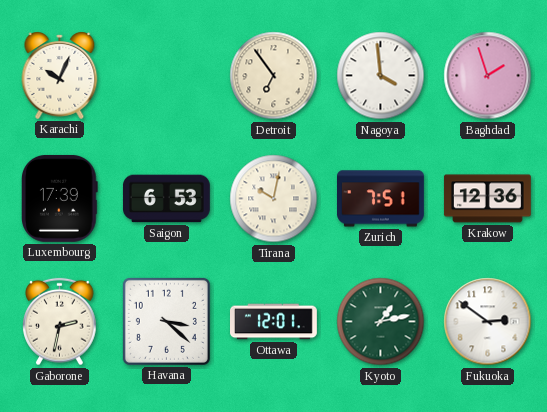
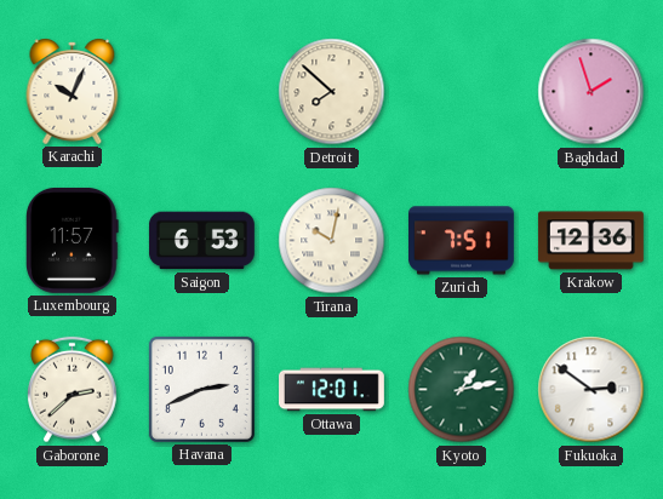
Detroit: 6:54 -> 7:52 (332, 92)
Nagoya: 3:59 -> none (381, 76)
Luxembourg: 17:39 -> 11:57 (73, 240)
Gaborone: 2:32 -> 2:38 (73, 390)
Havana: 3:22 -> 2:41 (201, 389)
